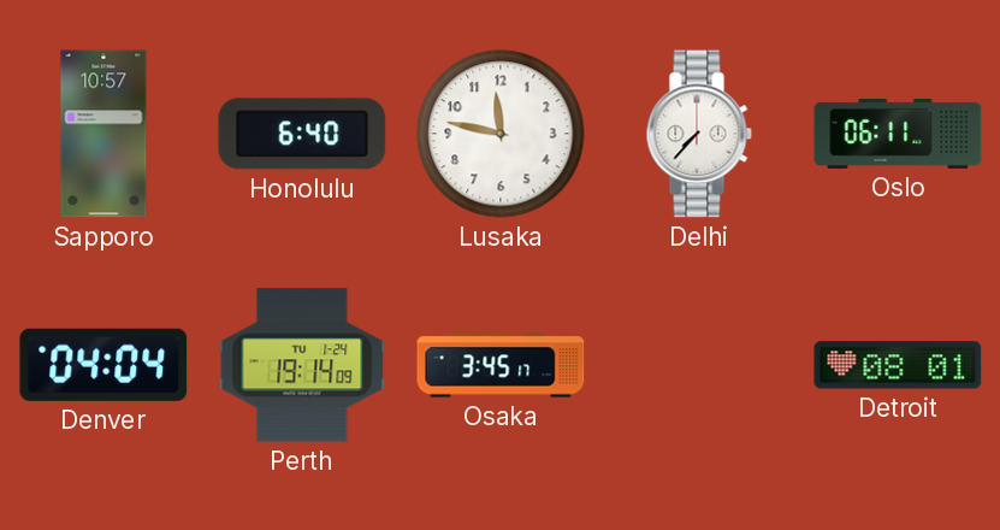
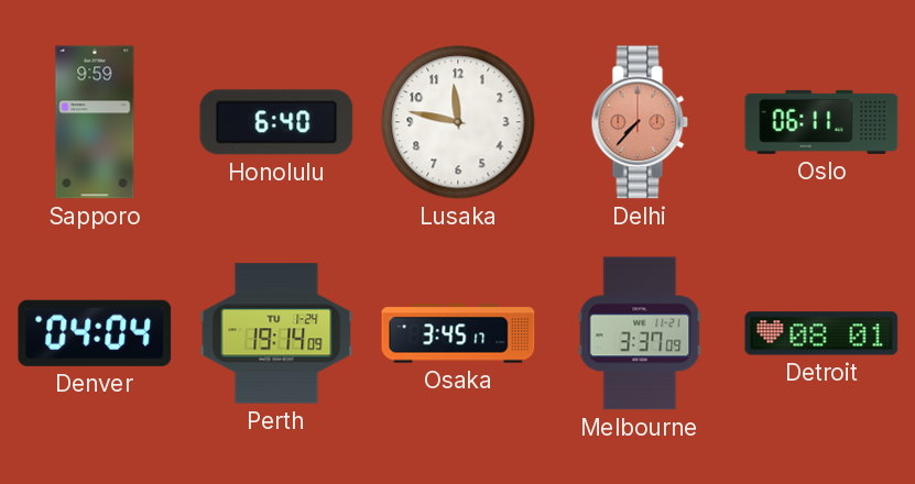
Sapporo: 10:57 -> 9:59 (95, 122)
Delhi dial: white -> salmon (640, 122)
Melbourne: none -> 3:37 (640, 333)
